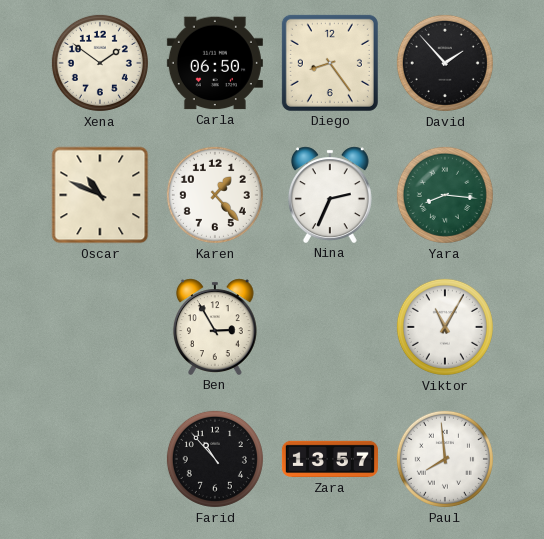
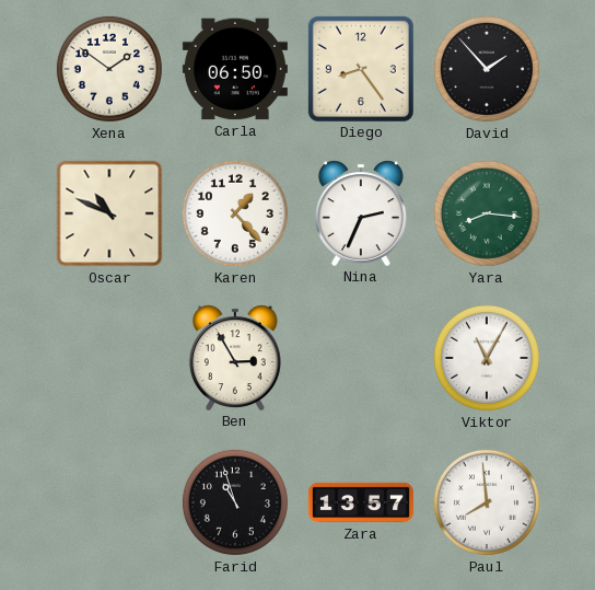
Farid: 10:53 -> 10:57 (235, 502)
